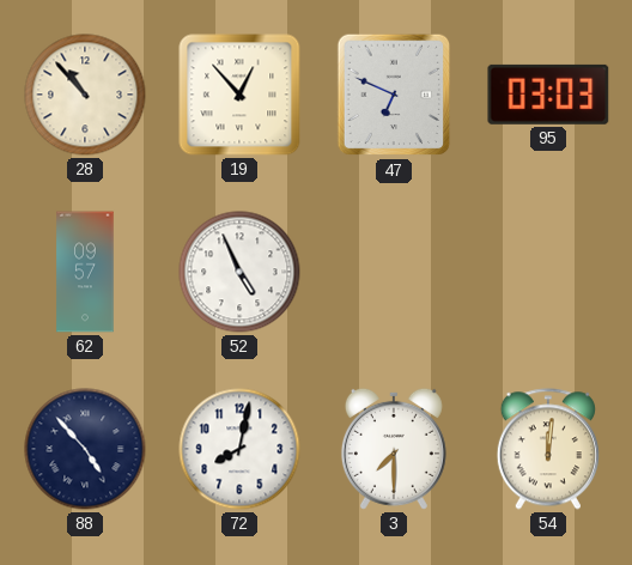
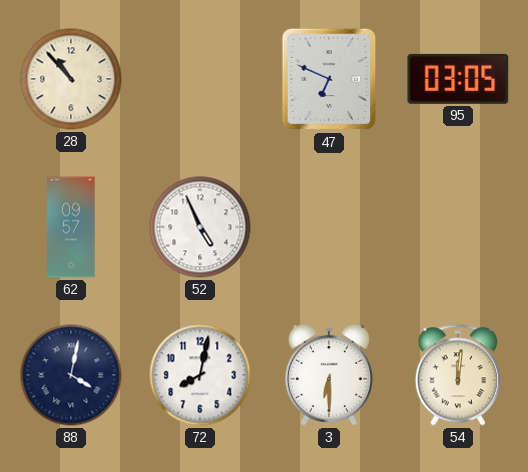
19: 12:53 -> none (239, 95)
95: 03:03 -> 03:05 (458, 79)
88: 4:53 -> 4:02 (71, 375)
3: 7:30 -> 6:30 (329, 375)
